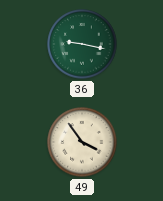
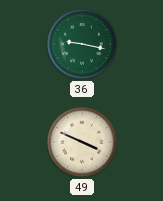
49: 3:54 -> 3:49 (82, 142)
